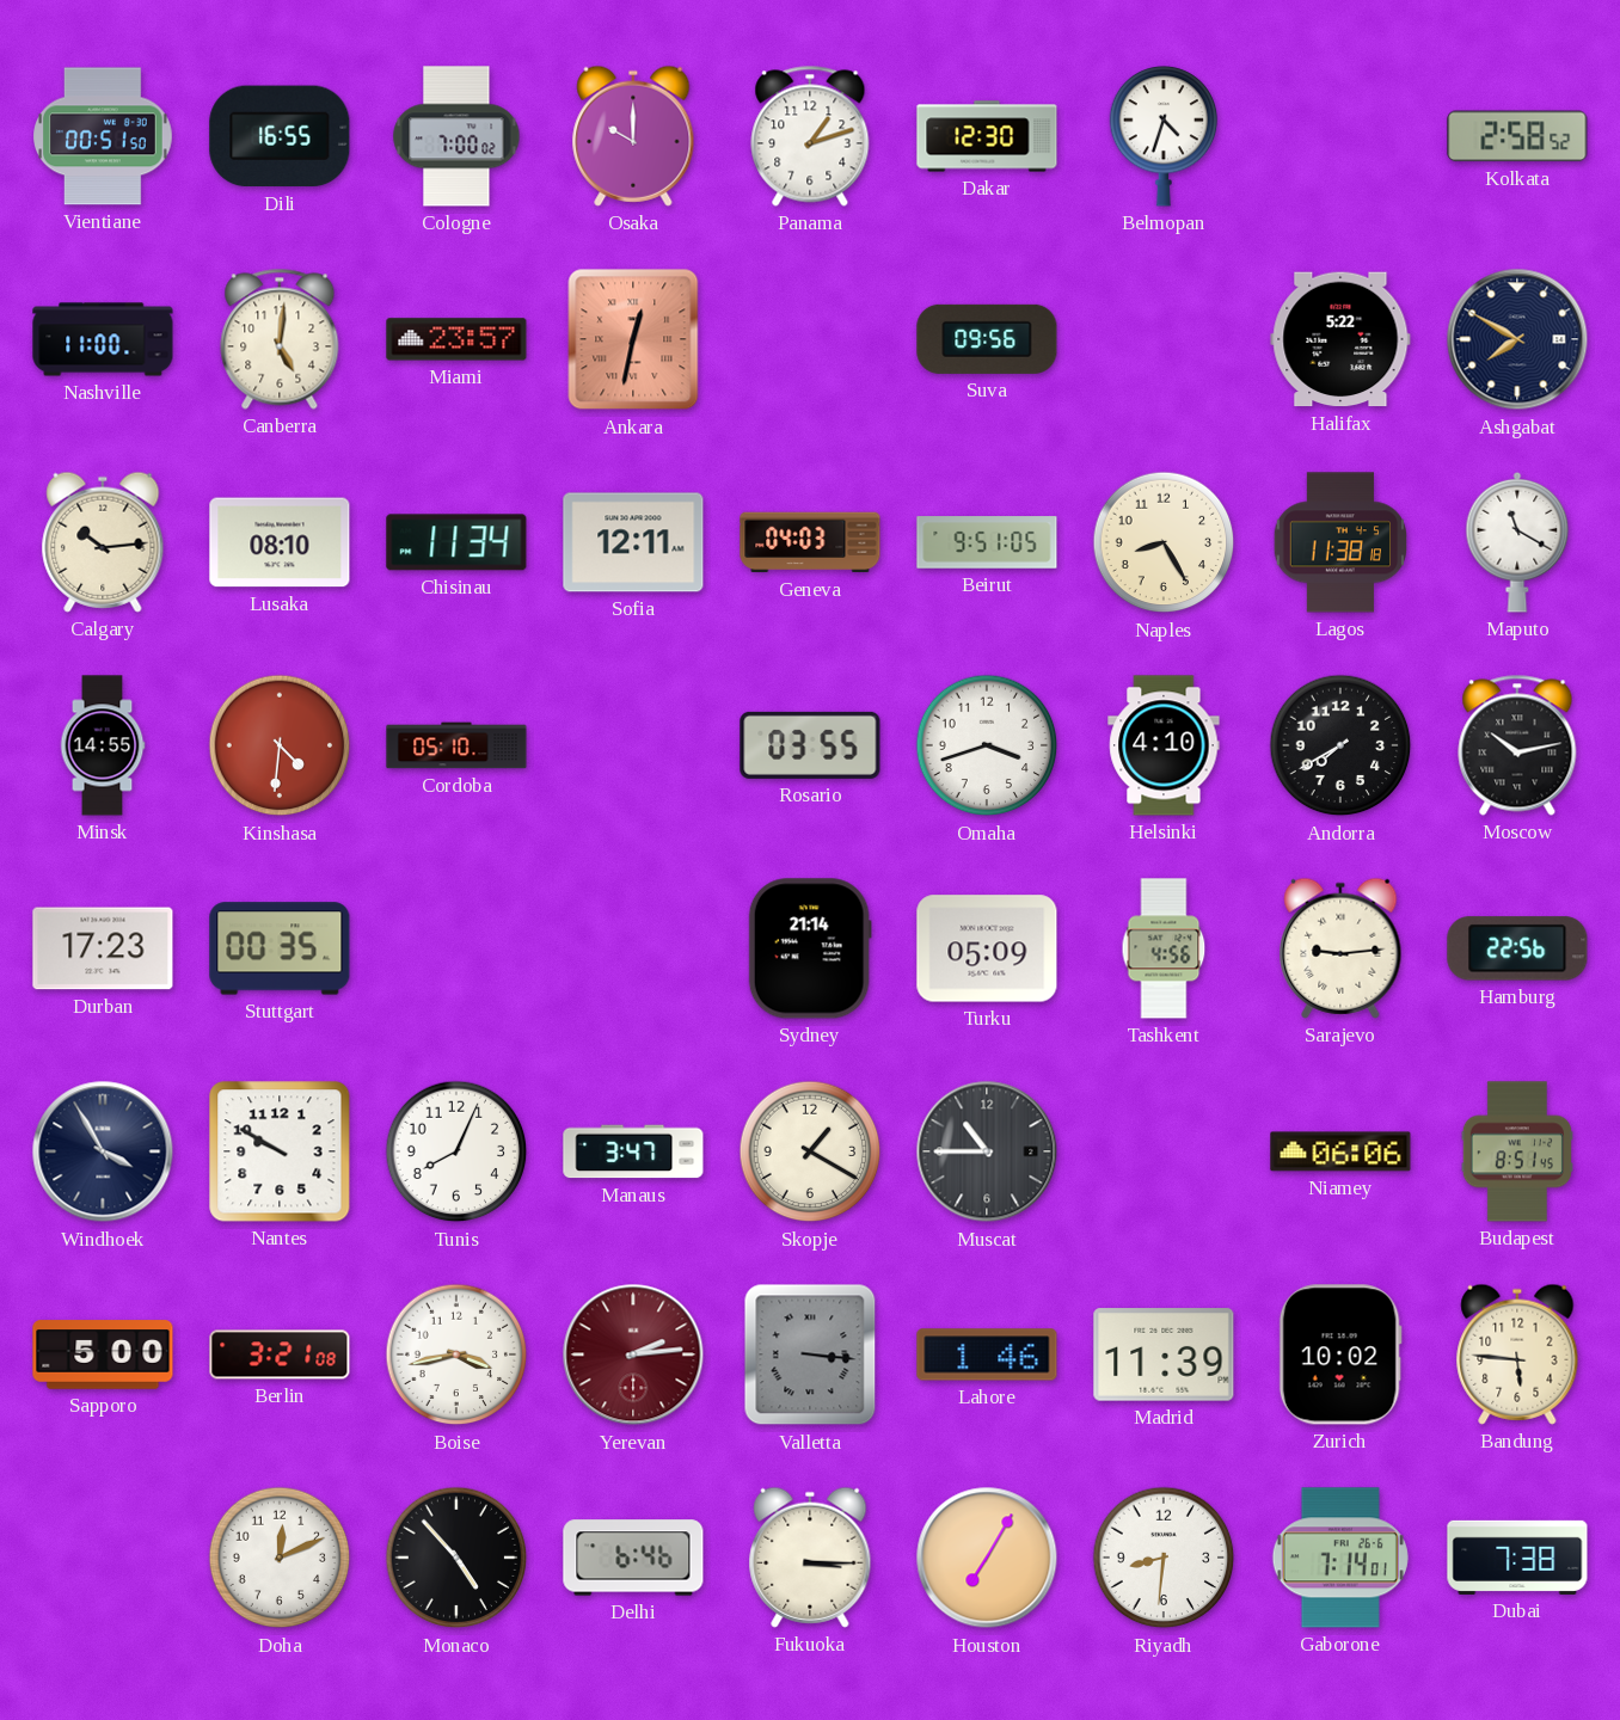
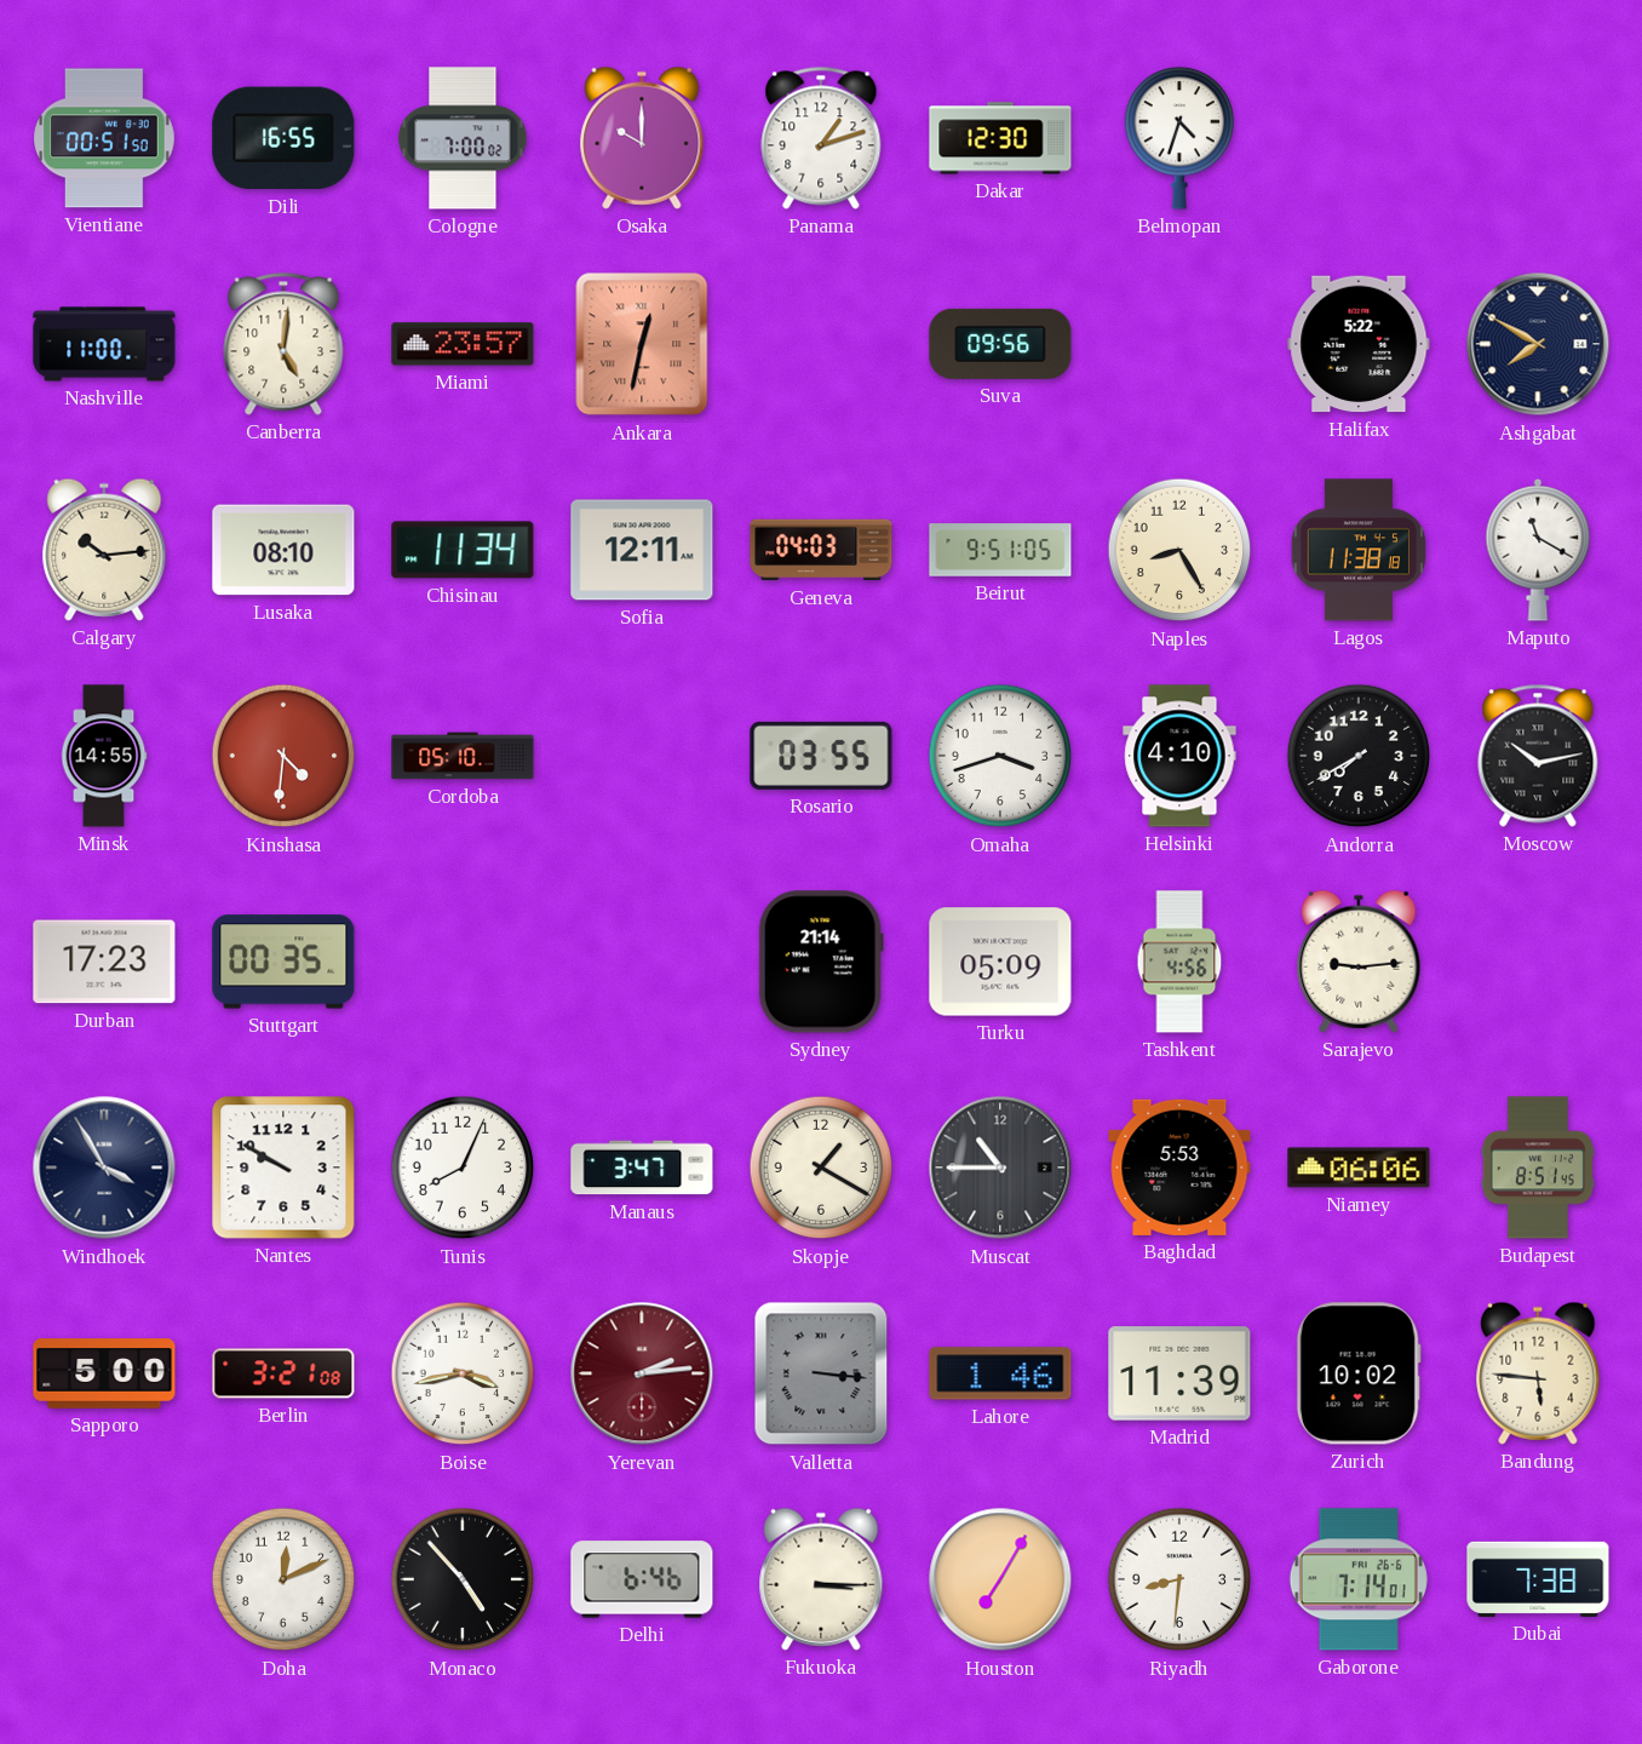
Kolkata: 2:58 -> none (1517, 136)
Hamburg: 22:56 -> none (1517, 948)
Baghdad: none -> 5:53 (1179, 1168)
